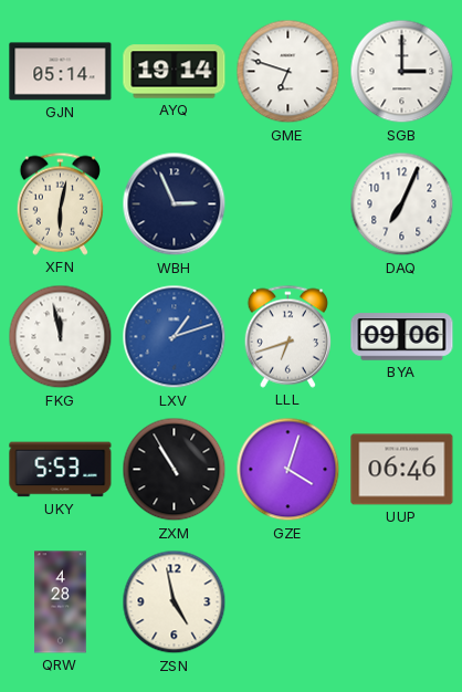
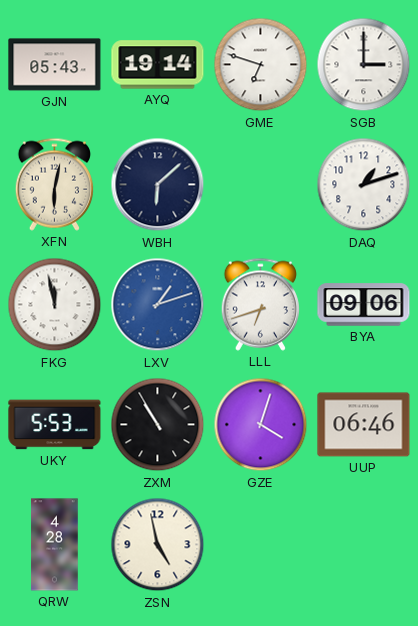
GJN: 05:14 -> 05:43 (55, 65)
WBH: 2:56 -> 6:08 (158, 185)
DAQ: 7:04 -> 1:12 (364, 185)
